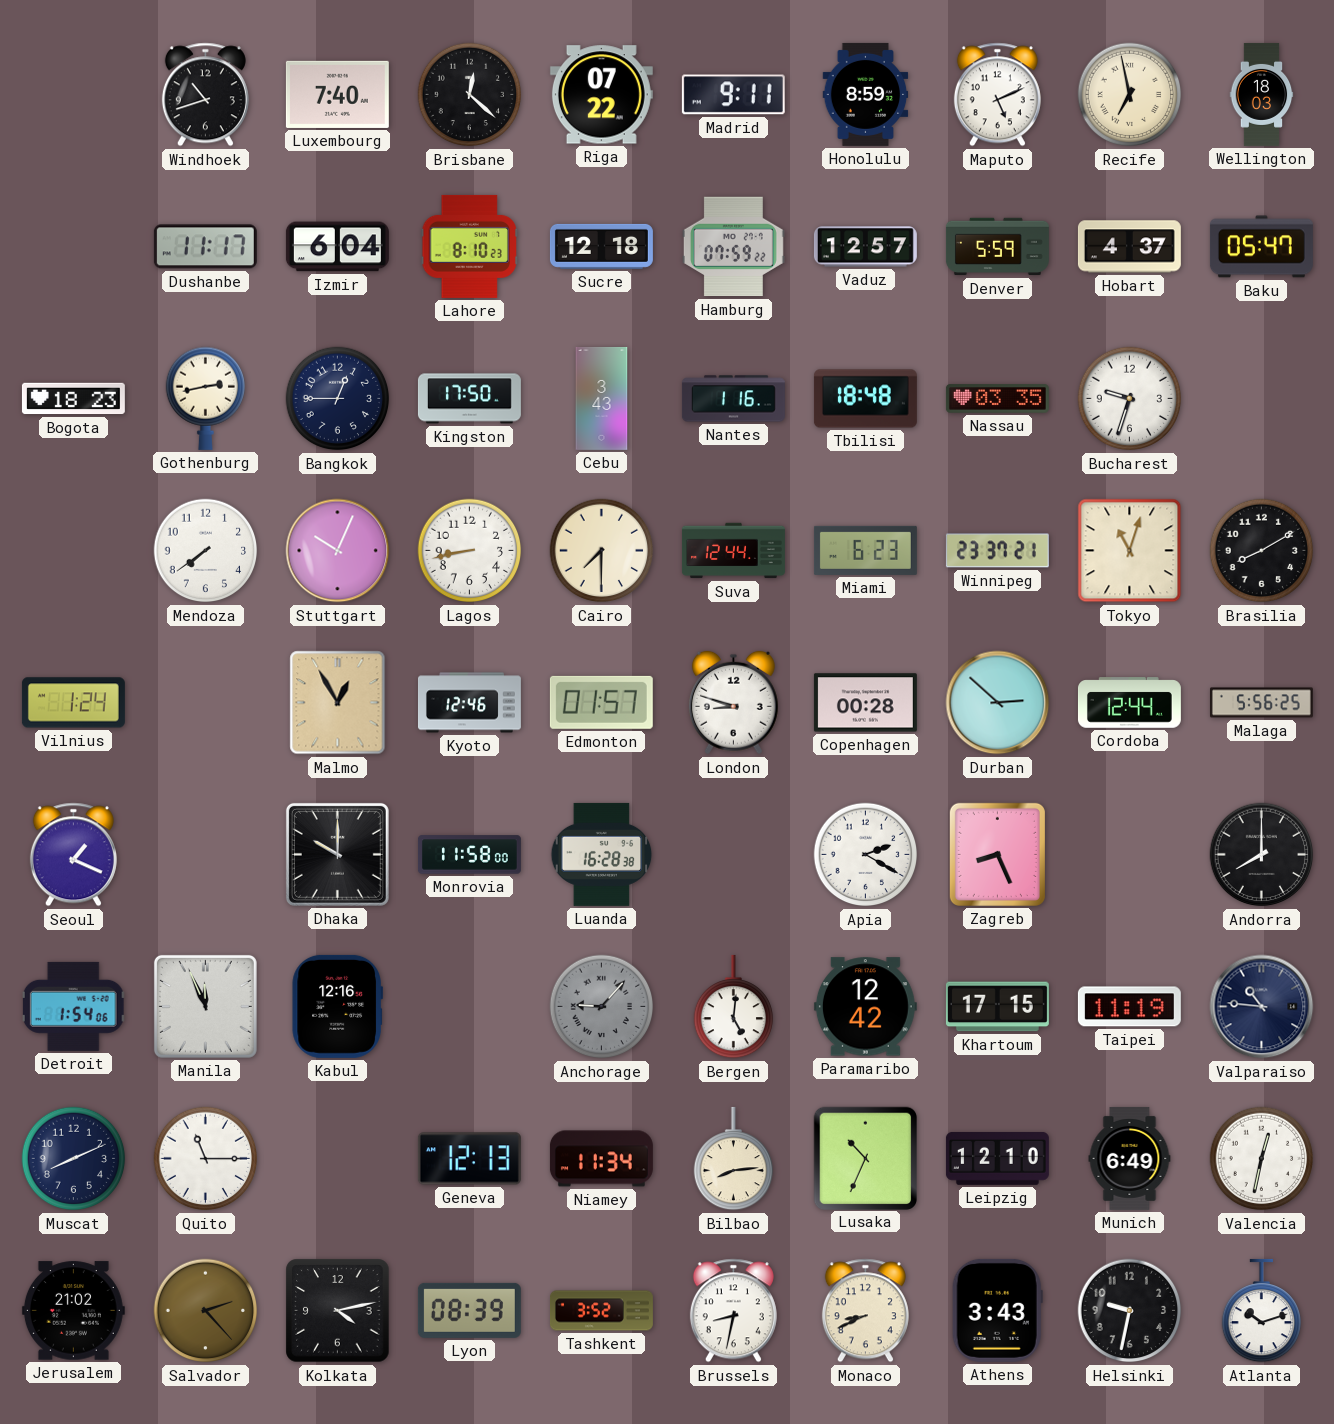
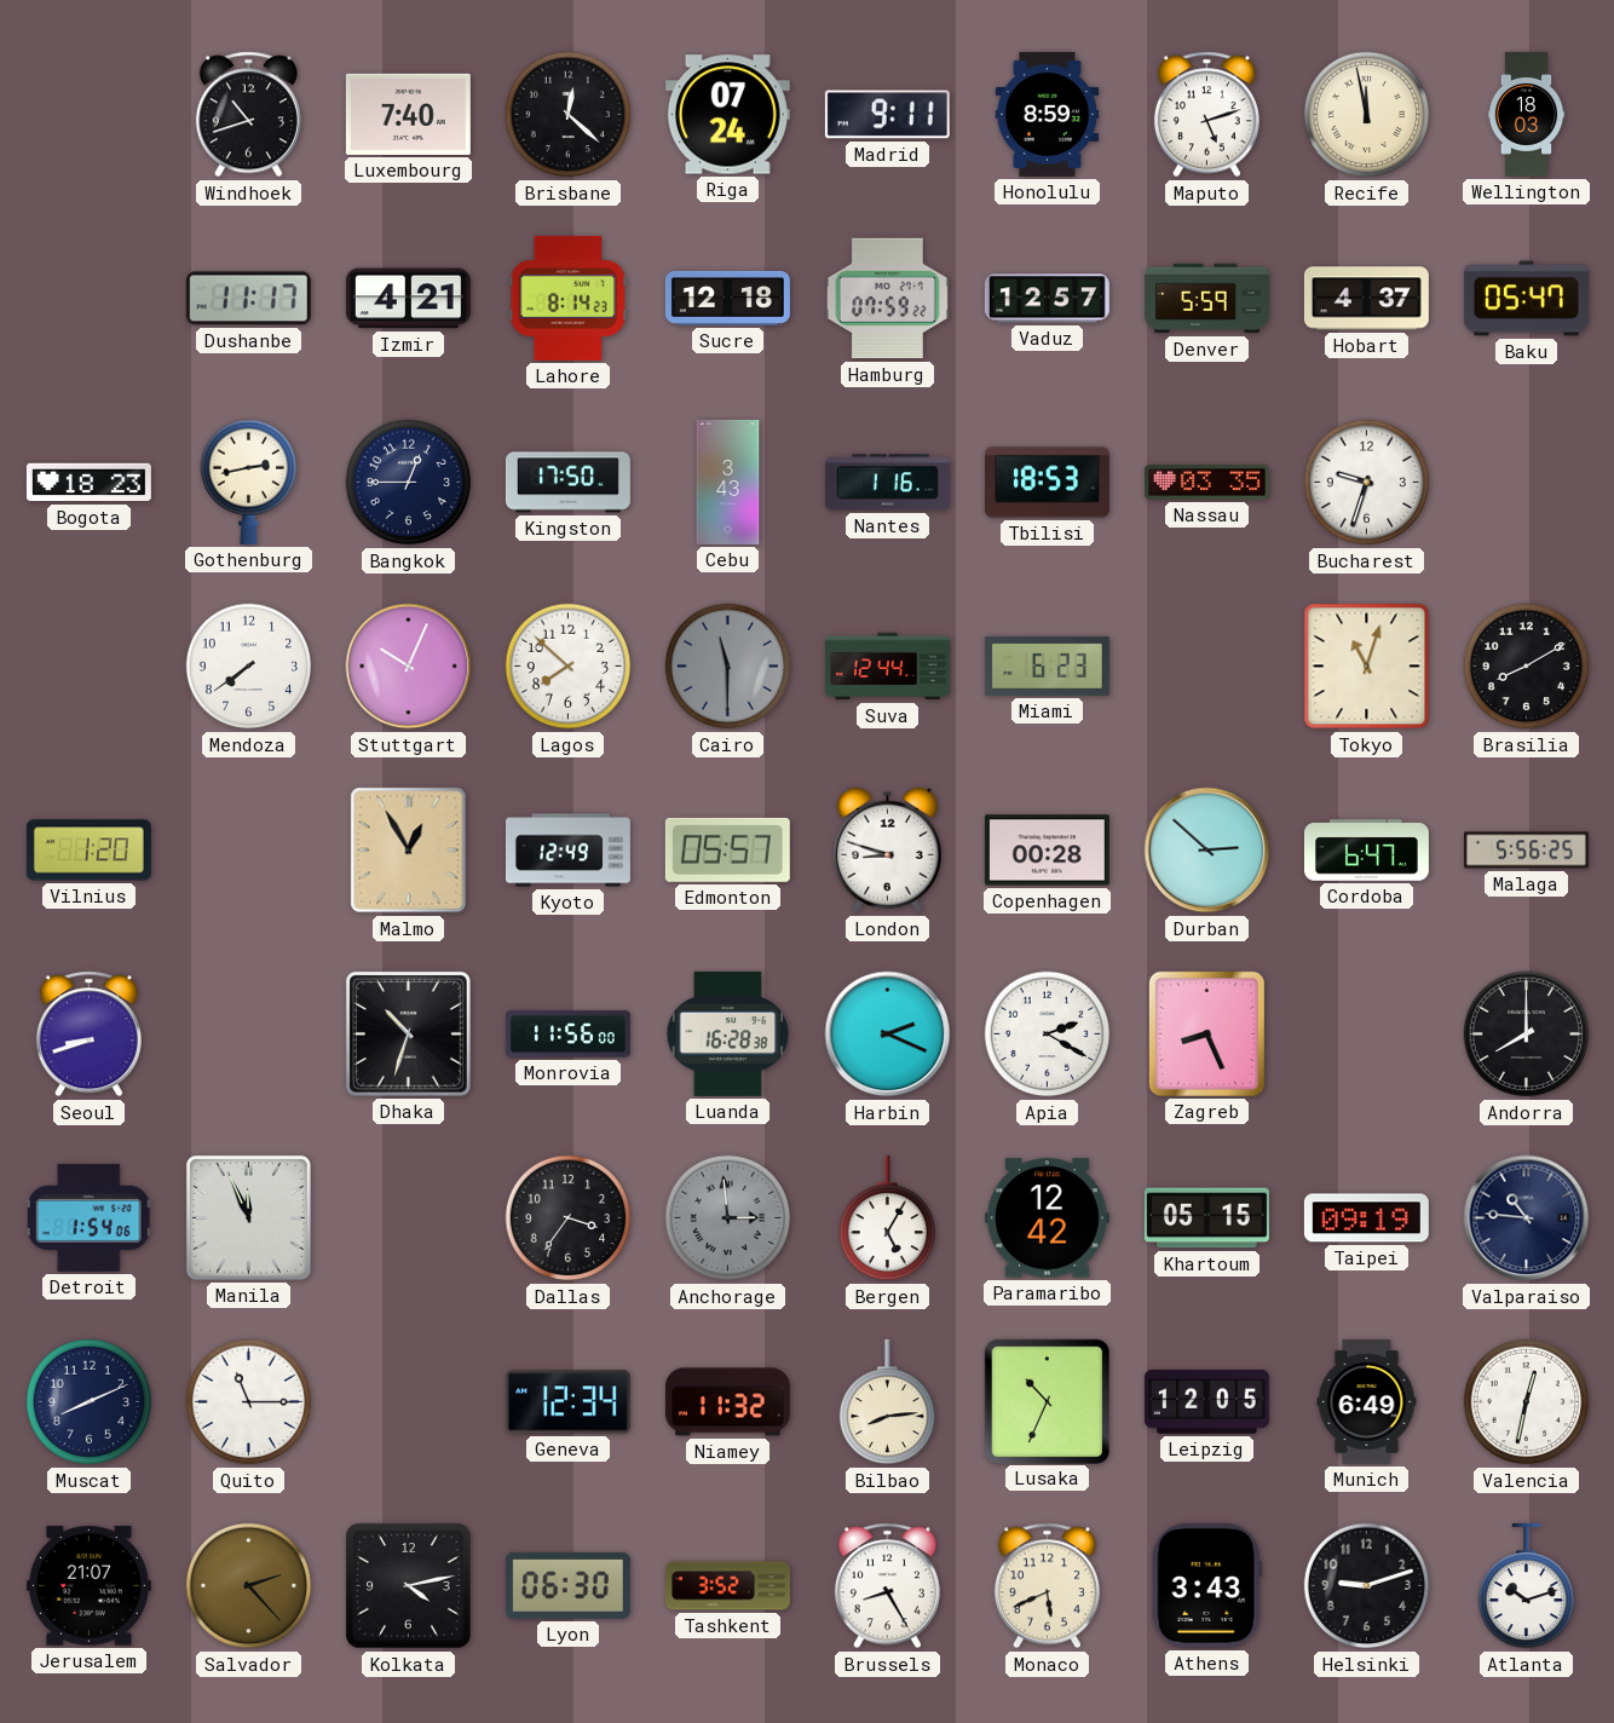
Riga: 07:22 -> 07:24 (727, 115)
Maputo: 5:11 -> 5:12 (1206, 115)
Recife: 6:58 -> 11:58 (1367, 115)
Izmir: 6:04 -> 4:21 (408, 299)
Lahore: 8:10 -> 8:14 (569, 298)
Tbilisi: 18:48 -> 18:53 (1047, 483)
Lagos: 8:43 -> 7:52 (569, 667)
Cairo: 7:30 -> 11:30 (728, 667)
Cairo dial: cream -> grey (728, 667)
Winnipeg: 23:37 -> none (997, 551)
Vilnius: 1:24 -> 1:20 (88, 851)
Kyoto: 12:46 -> 12:49 (567, 851)
Edmonton: 01:57 -> 05:57 (727, 849)
Cordoba: 12:44 -> 6:47 (1366, 851)
Seoul: 1:19 -> 8:42 (88, 1035)
Dhaka: 10:00 -> 10:33 (408, 1033)
Monrovia: 11:58 -> 11:56 (567, 1035)
Harbin: none -> 2:19 (888, 1035)
Kabul: 12:16 -> none (337, 1006)
Dallas: none -> 3:36 (569, 1218)
Anchorage: 9:07 -> 2:59 (728, 1218)
Bergen: 5:01 -> 5:05 (887, 1218)
Khartoum: 17:15 -> 05:15 (1206, 1218)
Taipei: 11:19 -> 09:19 (1366, 1218)
Geneva: 12:13 -> 12:34 (567, 1402)
Niamey: 11:34 -> 11:32 (727, 1402)
Leipzig: 12:10 -> 12:05 (1206, 1401)
Jerusalem: 21:02 -> 21:07 (88, 1586)
Lyon: 08:39 -> 06:30 (567, 1585)
Brussels: 8:32 -> 8:25 (887, 1586)
Monaco: 8:41 -> 5:41 (1047, 1586)
Helsinki: 9:32 -> 9:12 (1367, 1586)
